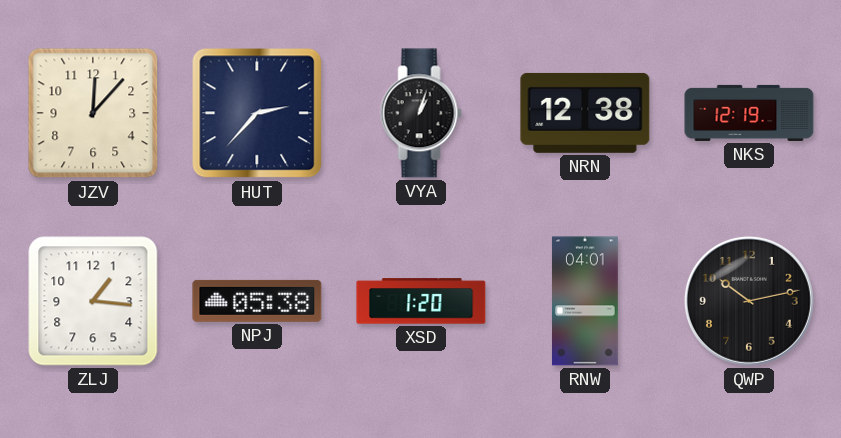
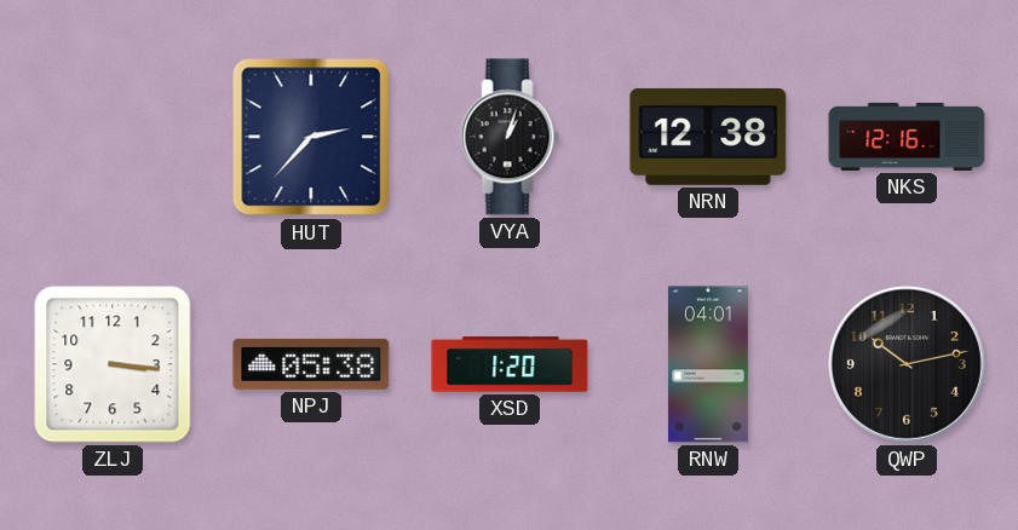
JZV: 12:07 -> none (93, 113)
NKS: 12:19 -> 12:16 (907, 137)
ZLJ: 1:16 -> 3:16 (113, 364)
